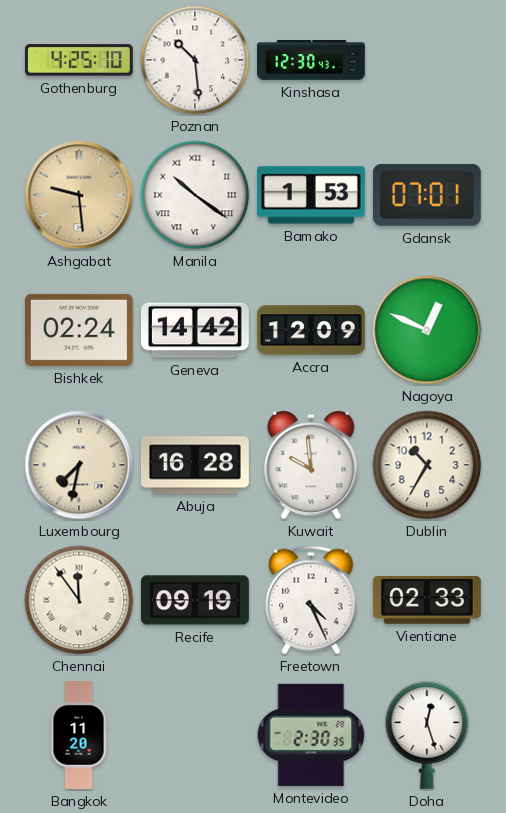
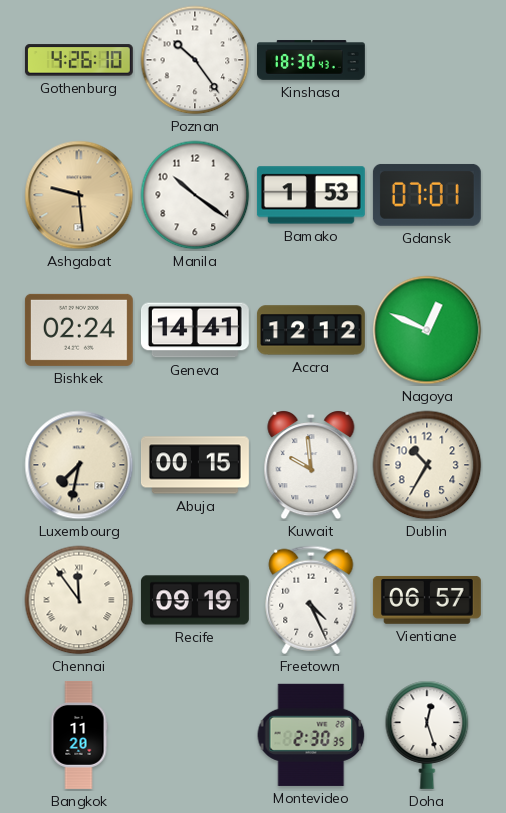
Gothenburg: 4:25 -> 4:26 (79, 60)
Poznan: 10:29 -> 10:24 (195, 60)
Kinshasa: 12:30 -> 18:30 (312, 60)
Manila numerals: Roman -> Arabic (195, 195)
Geneva: 14:42 -> 14:41 (195, 330)
Accra: 12:09 -> 12:12 (311, 330)
Abuja: 16:28 -> 00:15 (195, 465)
Vientiane: 02:33 -> 06:57 (427, 600)
